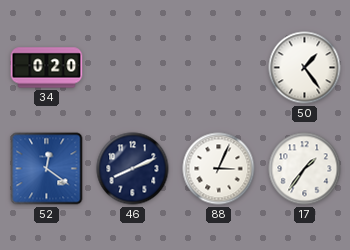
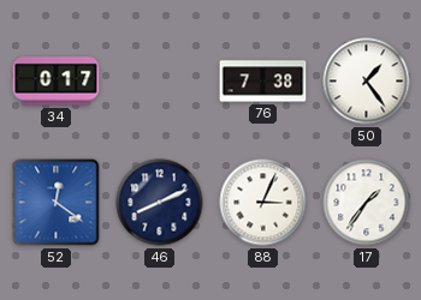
34: 0:20 -> 0:17 (57, 82)
76: none -> 7:38 (263, 82)
